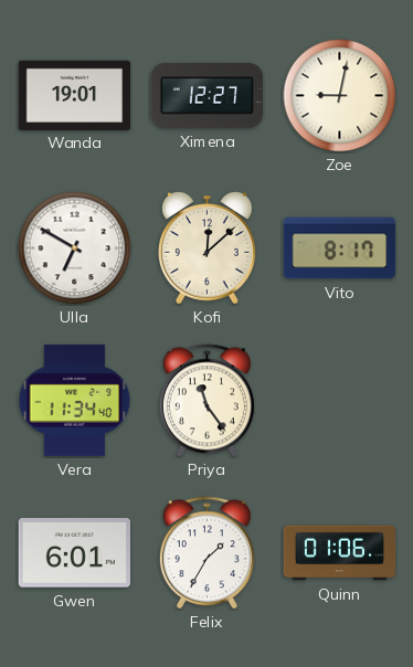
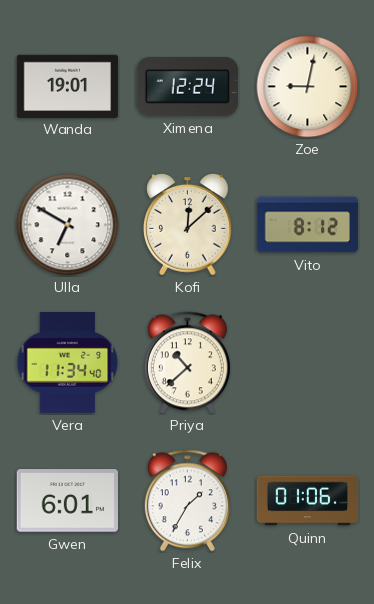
Ximena: 12:27 -> 12:24 (187, 86)
Vito: 8:17 -> 8:12 (308, 225)
Priya: 11:24 -> 10:38 (187, 363)
